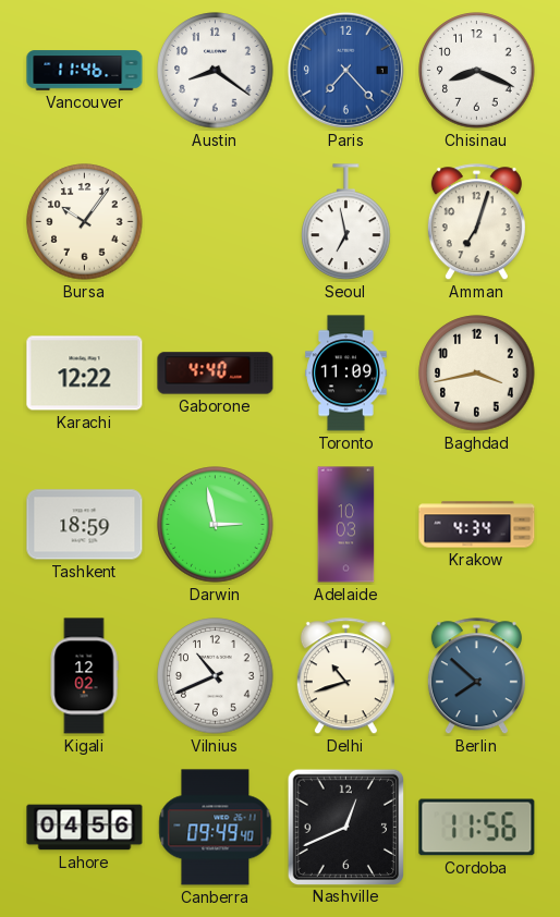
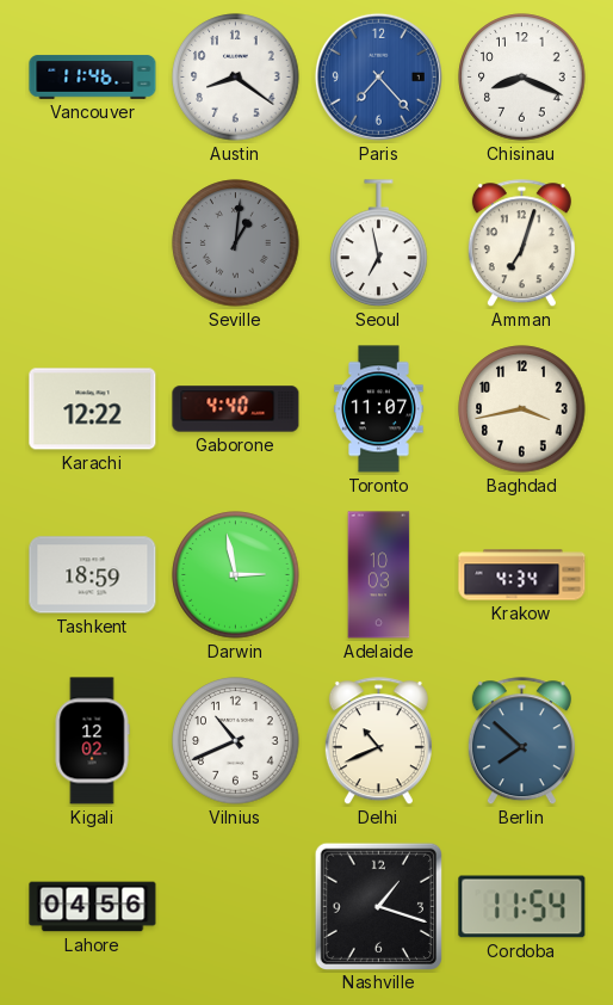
Bursa: 10:06 -> none (85, 222)
Seville: none -> 1:01 (236, 243)
Toronto: 11:09 -> 11:07 (379, 409)
Delhi: 10:42 -> 10:41 (378, 741)
Canberra: 09:49 -> none (216, 828)
Nashville: 12:41 -> 1:18 (378, 906)
Cordoba: 11:56 -> 11:54 (522, 907)
